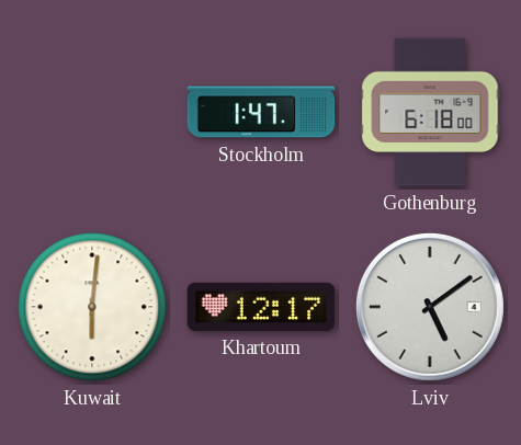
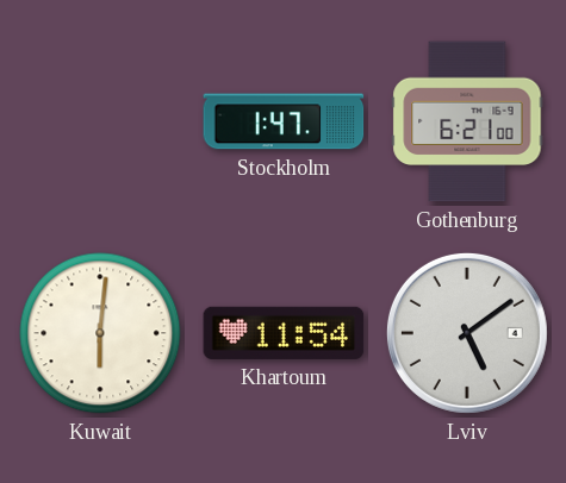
Gothenburg: 6:18 -> 6:21 (467, 121)
Khartoum: 12:17 -> 11:54 (284, 333)
